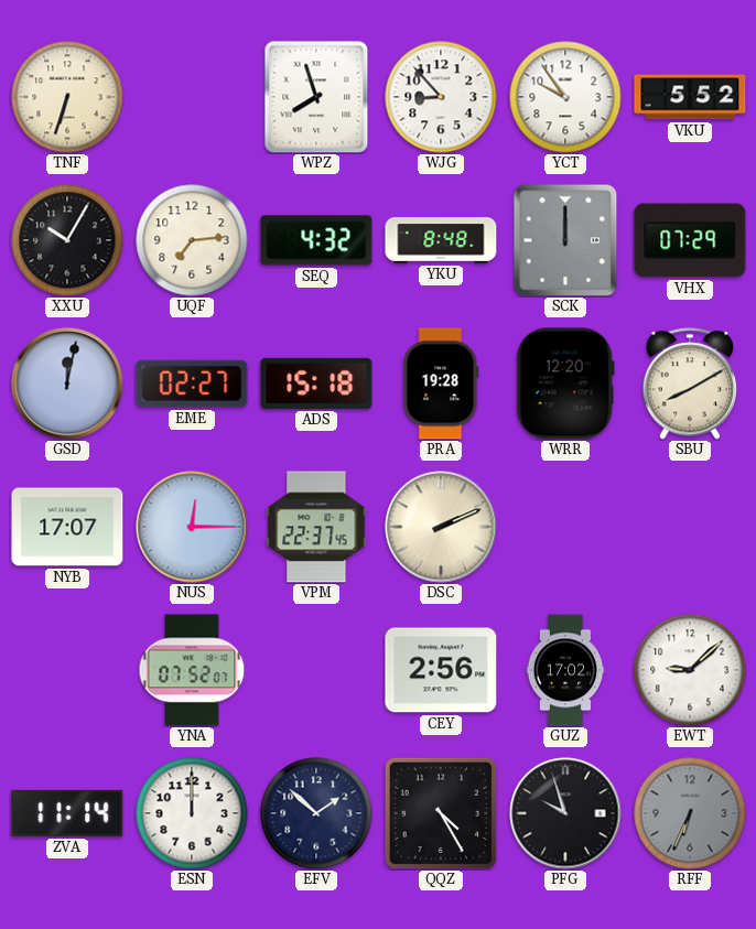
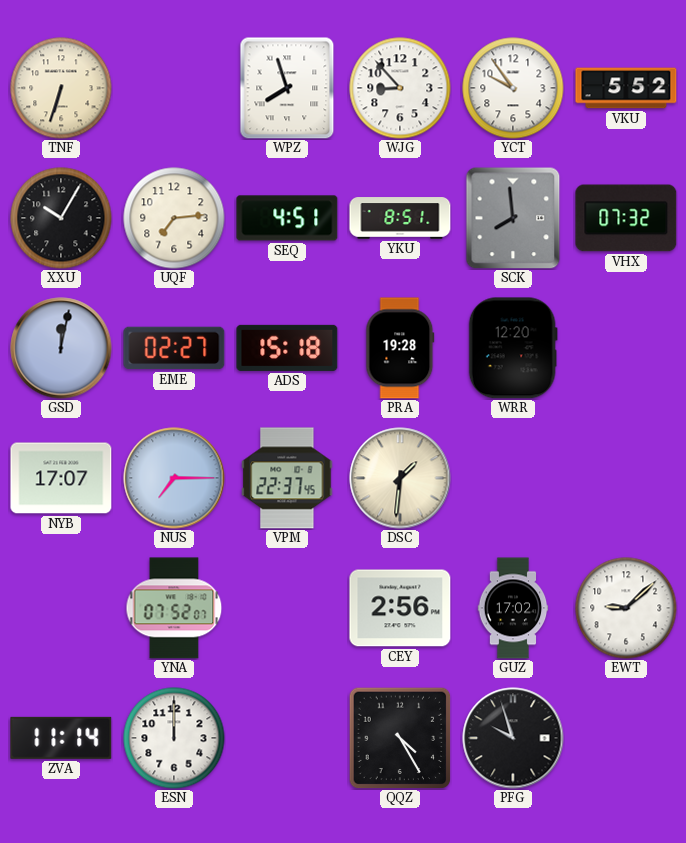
SEQ: 4:32 -> 4:51 (287, 218)
YKU: 8:48 -> 8:51 (400, 218)
SCK: 12:00 -> 7:59 (513, 218)
VHX: 07:29 -> 07:32 (626, 218)
SBU: 8:10 -> none (690, 384)
NUS: 12:15 -> 7:15 (174, 478)
DSC: 2:11 -> 1:31 (400, 478)
EFV: 1:52 -> none (316, 813)
RFF: 6:34 -> none (690, 813)
